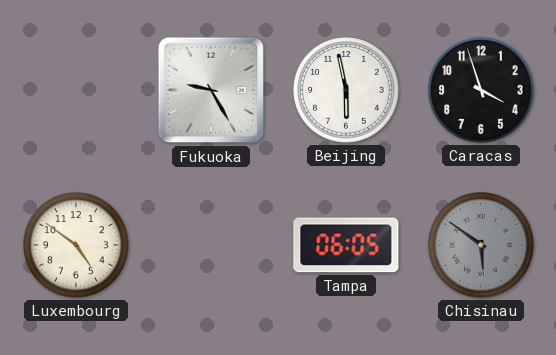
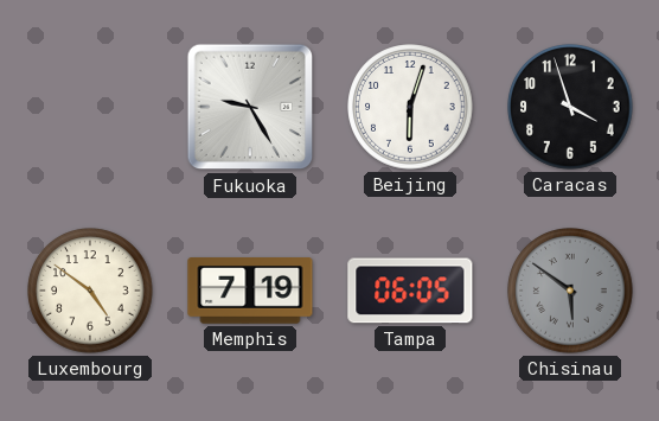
Beijing: 5:58 -> 6:03 (410, 107)
Memphis: none -> 7:19 (250, 291)
